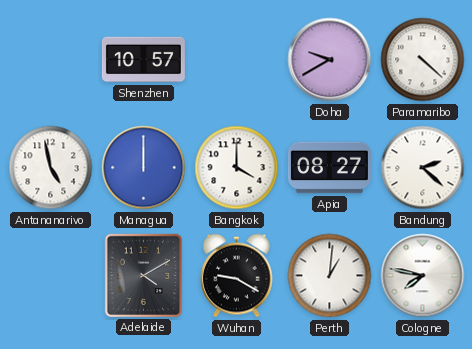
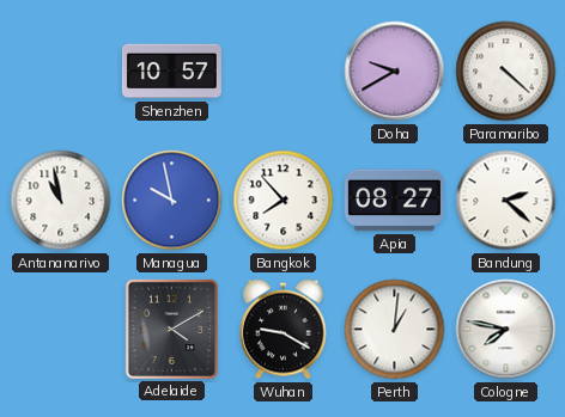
Antananarivo: 4:58 -> 10:58 (61, 201)
Managua: 12:00 -> 9:58 (172, 201)
Bangkok: 4:00 -> 7:53 (284, 201)
